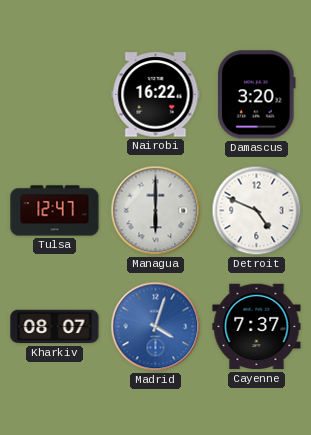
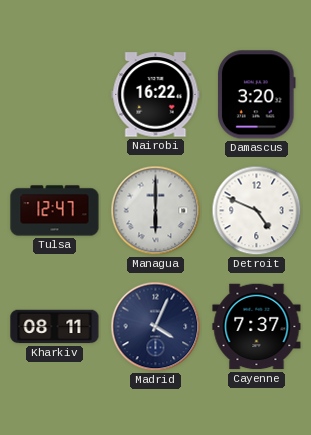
Kharkiv: 08:07 -> 08:11 (55, 327)
Madrid: 4:03 -> 4:04 (156, 327)
Madrid dial: blue -> navy (156, 327)
